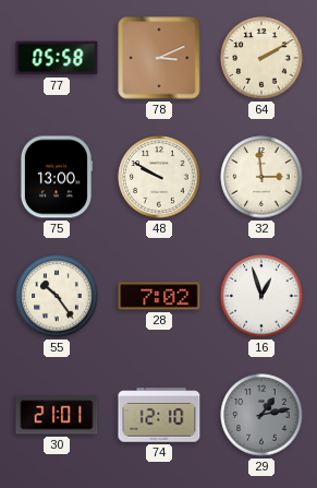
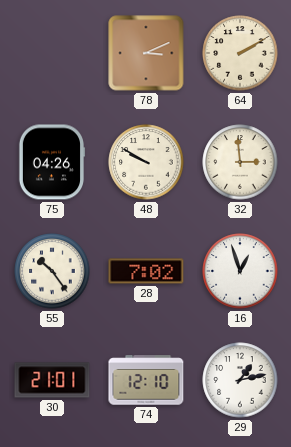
77: 05:58 -> none (57, 58)
75: 13:00 -> 04:26 (52, 162)
29 dial: grey -> white (240, 380)
